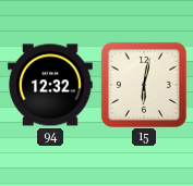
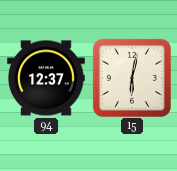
94: 12:32 -> 12:37 (46, 78)
